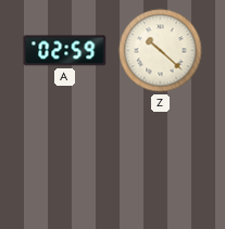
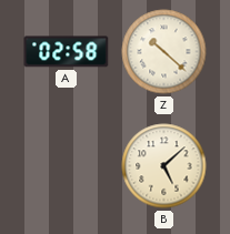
A: 02:59 -> 02:58 (67, 52)
B: none -> 5:08 (164, 166)
